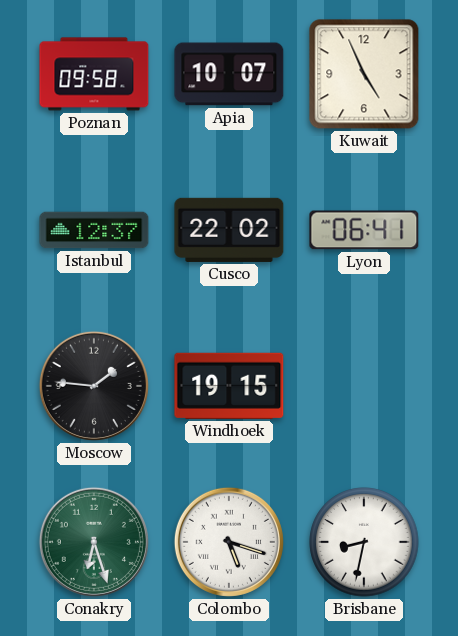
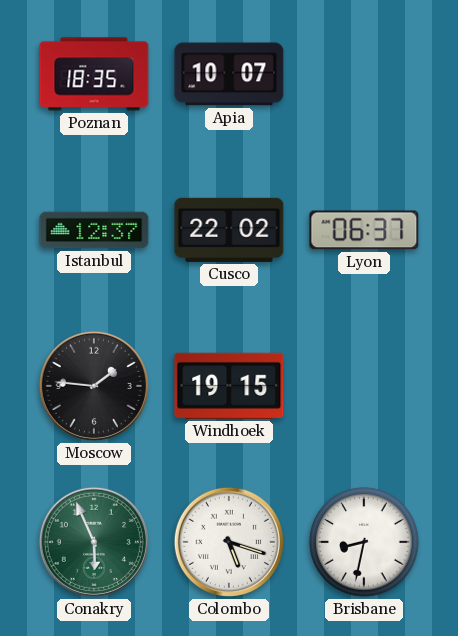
Poznan: 09:58 -> 18:35 (94, 74)
Kuwait: 4:56 -> none (364, 74)
Lyon: 06:41 -> 06:37 (364, 230)
Conakry: 6:27 -> 5:56 (94, 542)
